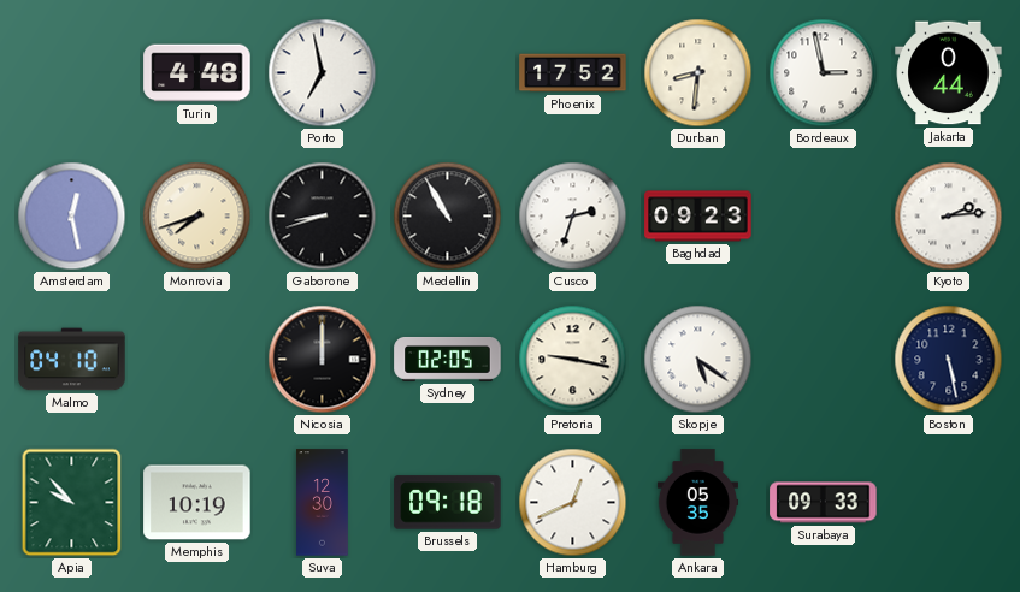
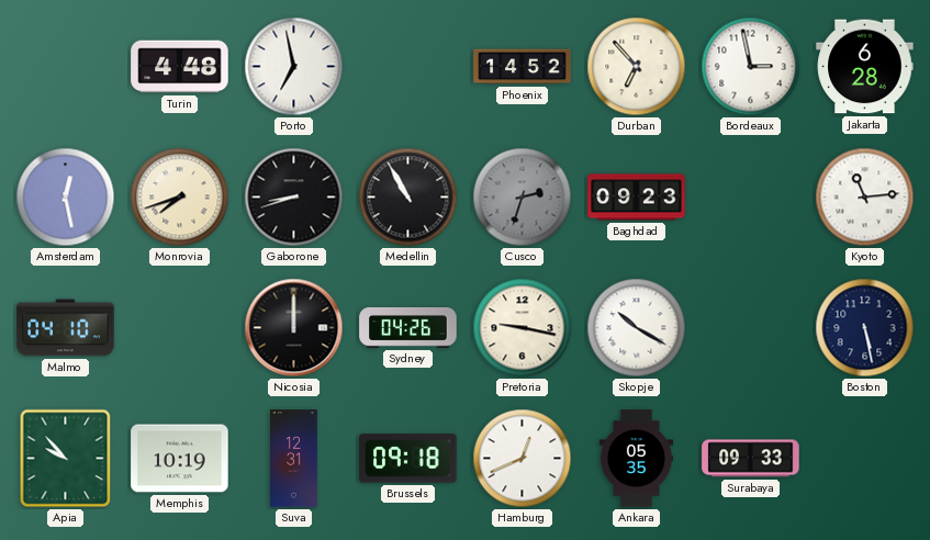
Phoenix: 17:52 -> 14:52 (523, 67)
Durban: 8:31 -> 6:53 (637, 67)
Jakarta: 0:44 -> 6:28 (865, 67)
Cusco dial: white -> grey (523, 198)
Kyoto: 2:14 -> 11:14 (865, 198)
Sydney: 02:05 -> 04:26 (408, 327)
Skopje: 5:21 -> 10:20 (637, 328)
Suva: 12:30 -> 12:31 (294, 459)
